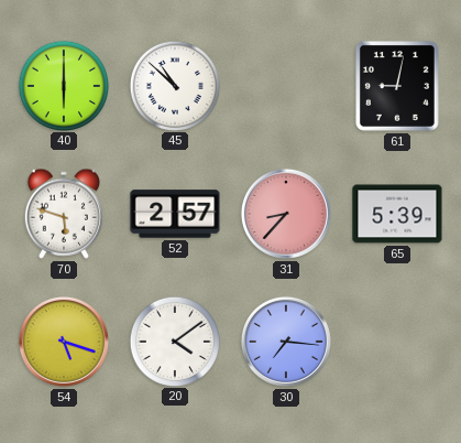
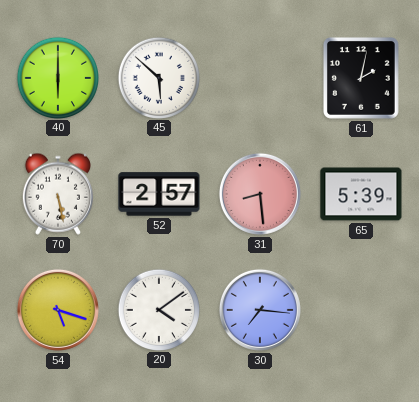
45: 10:52 -> 5:52 (158, 77)
61: 9:02 -> 2:02 (361, 78)
70: 5:48 -> 5:28 (58, 194)
31: 8:37 -> 8:29 (260, 194)
